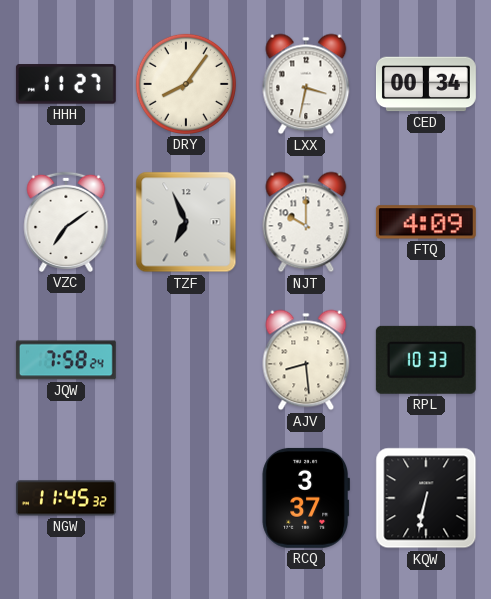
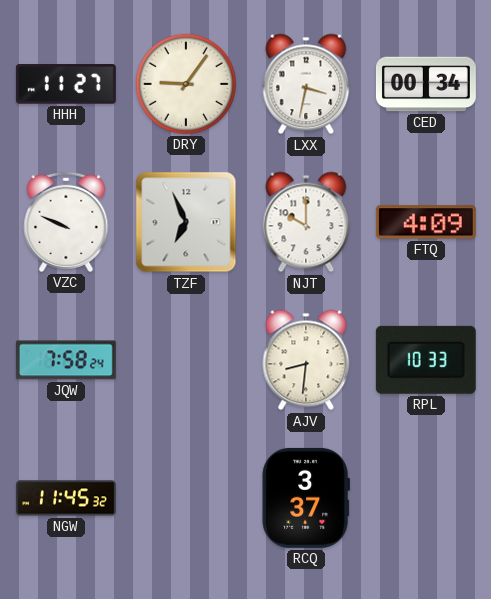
DRY: 8:06 -> 9:06 (186, 84)
VZC: 7:09 -> 9:49 (66, 222)
AJV: 8:29 -> 8:31 (306, 360)
KQW: 6:32 -> none (426, 498)
